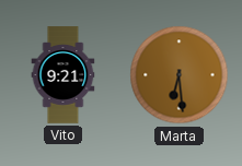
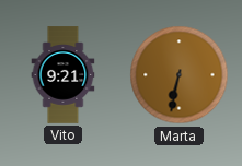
Marta: 6:29 -> 6:32 (180, 75)
